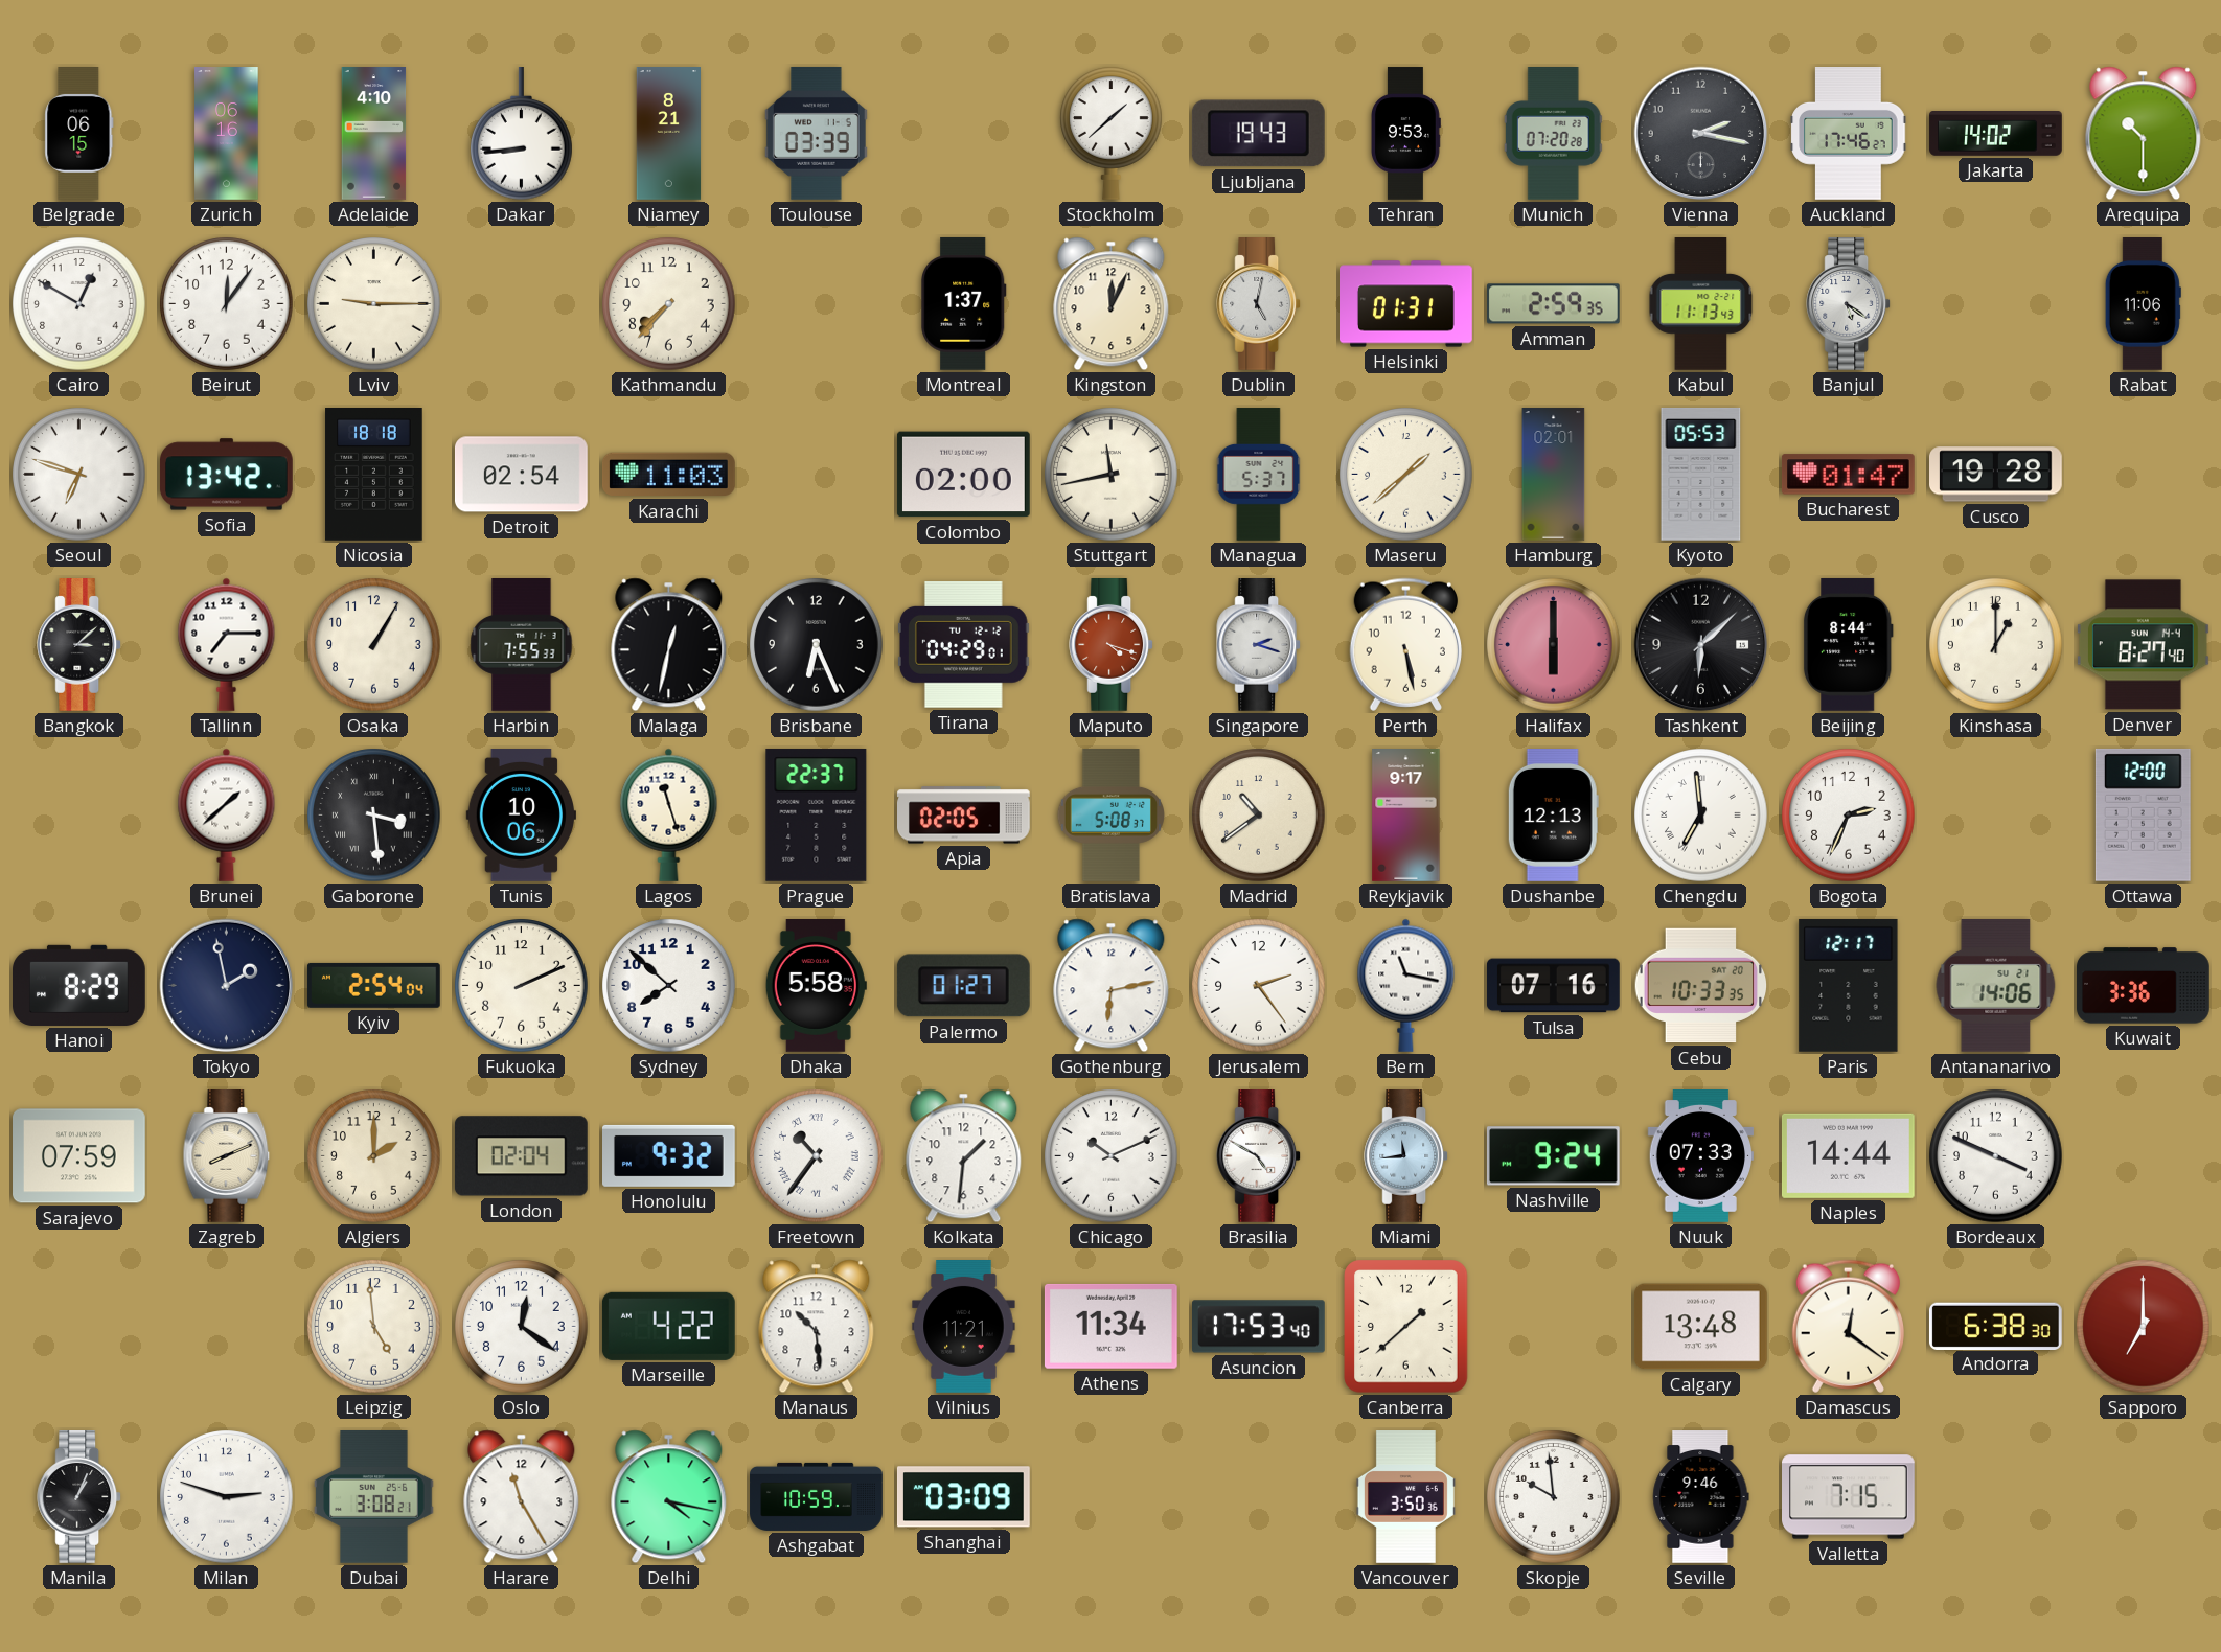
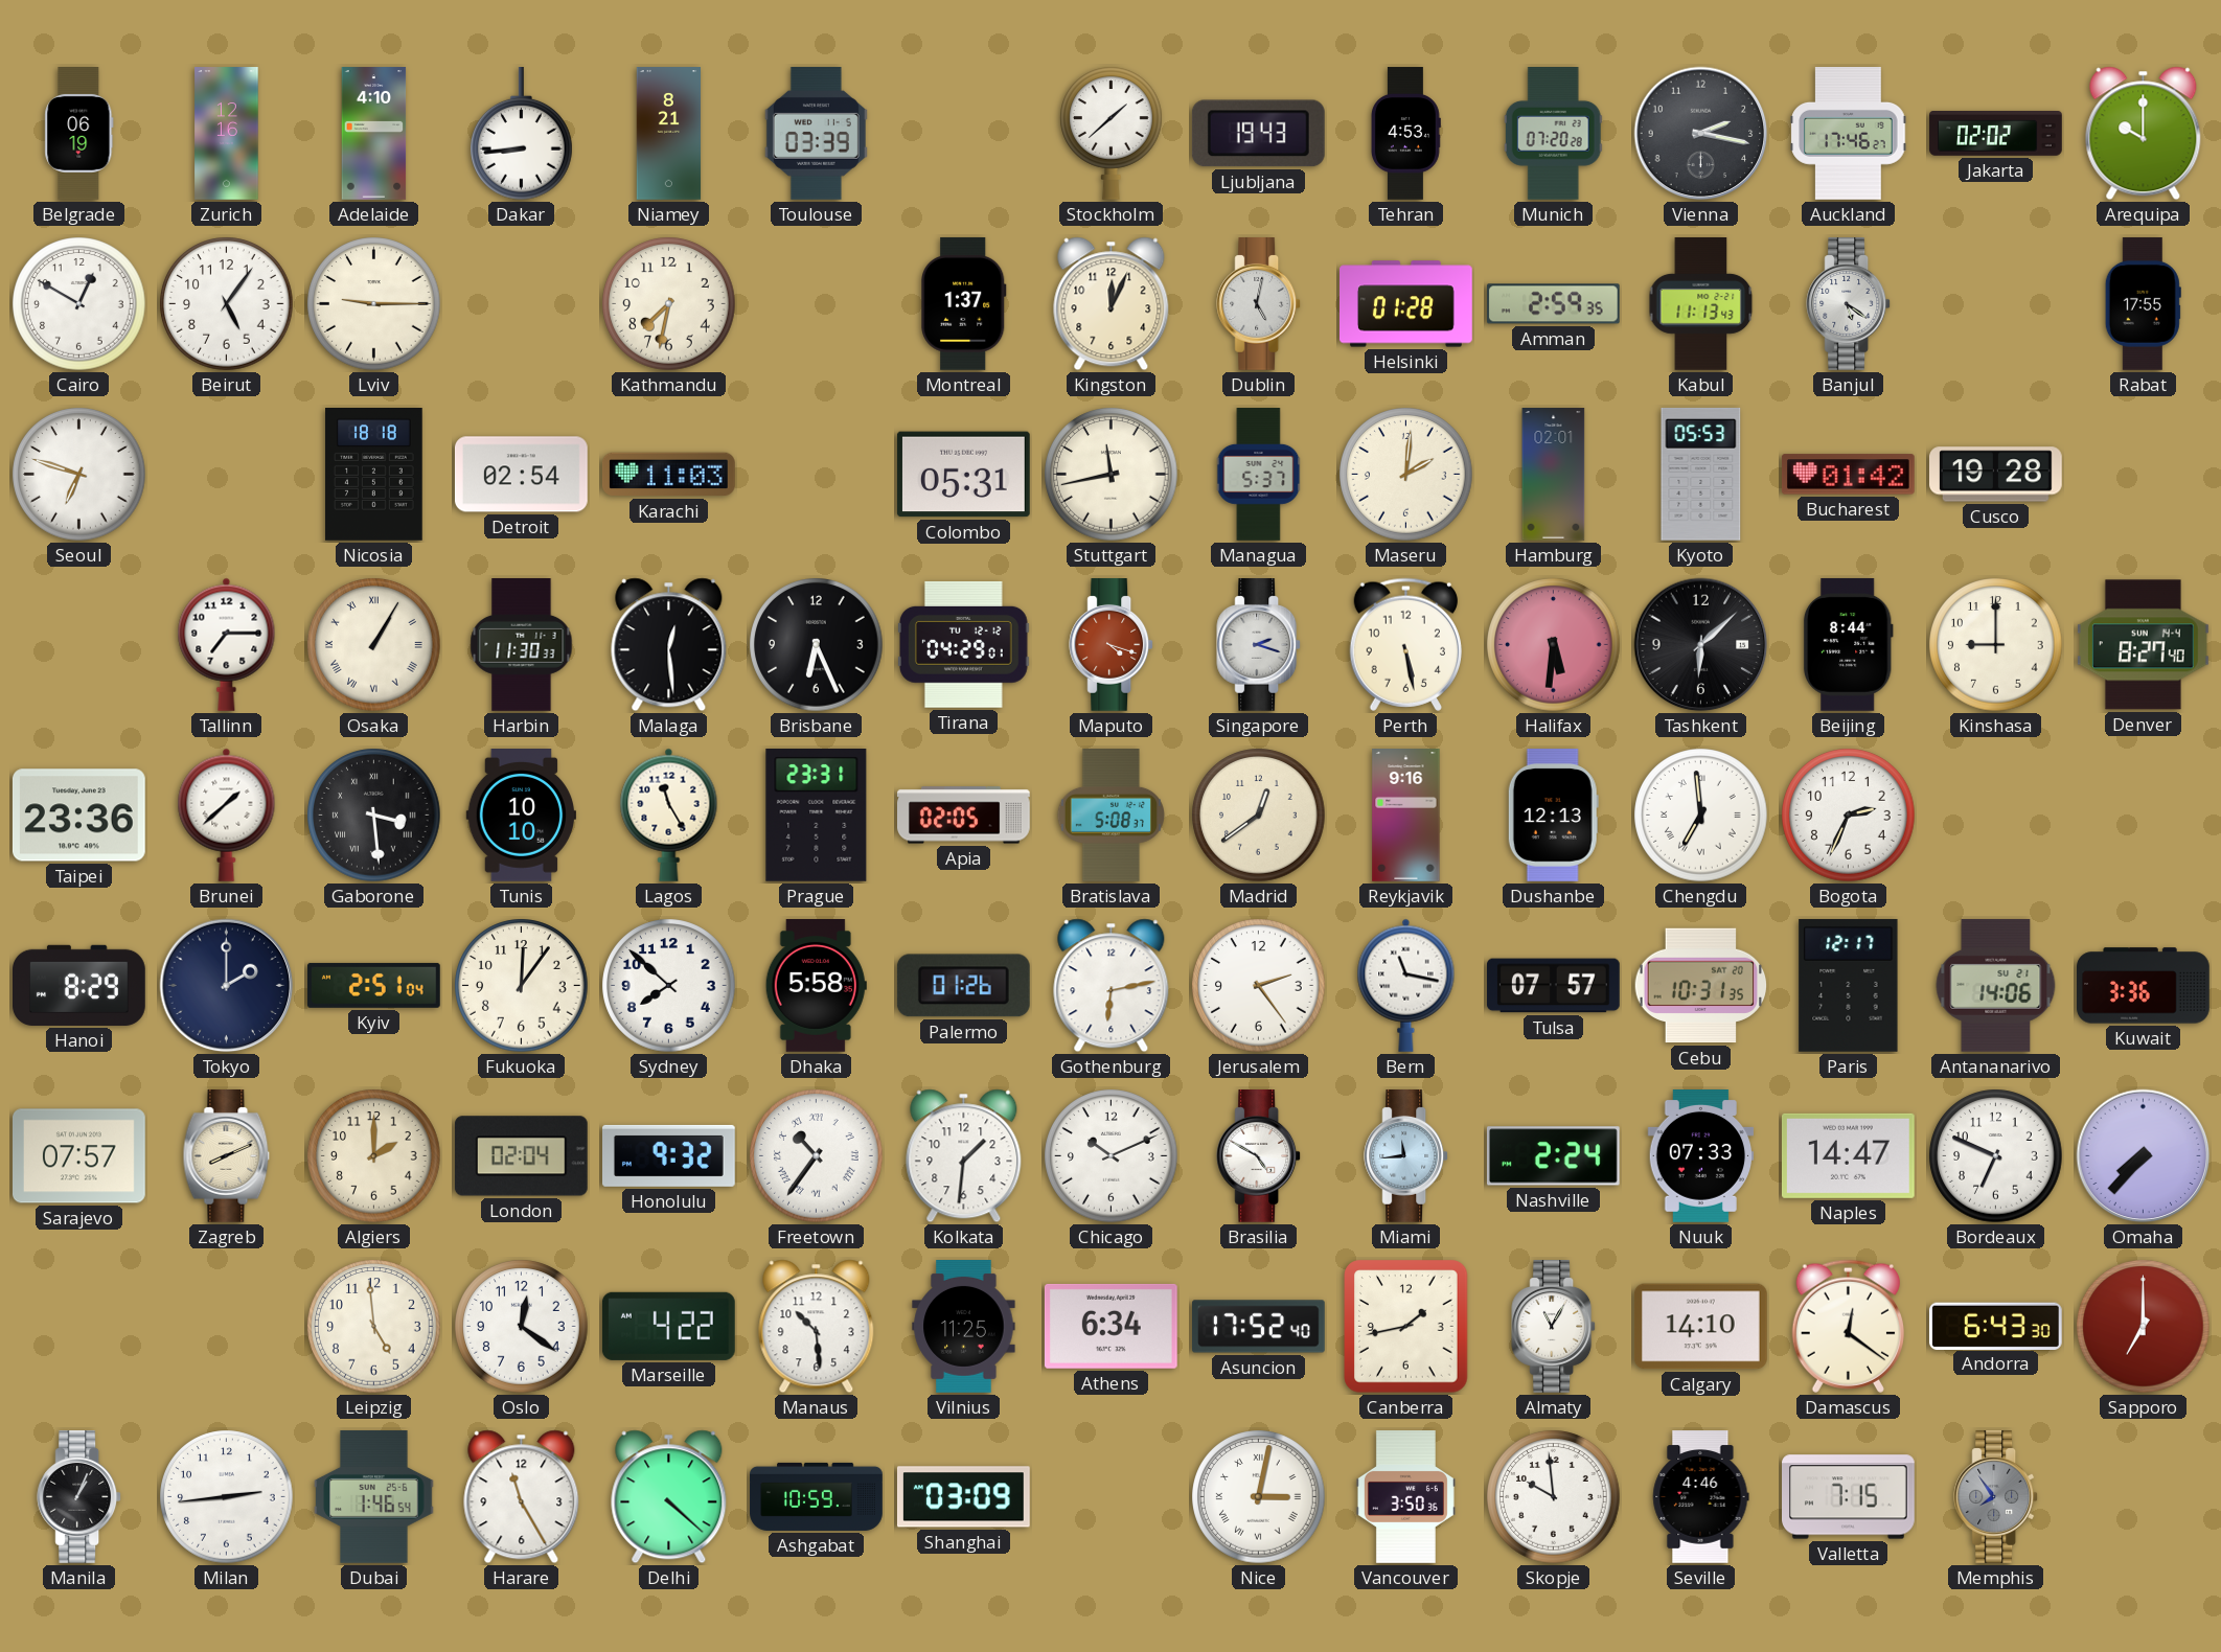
Belgrade: 06:15 -> 06:19 (79, 134)
Zurich: 06:16 -> 12:16 (227, 134)
Tehran: 9:53 -> 4:53 (1405, 134)
Jakarta: 14:02 -> 02:02 (1996, 134)
Arequipa: 10:30 -> 10:00 (2144, 134)
Beirut: 12:06 -> 5:06 (227, 304)
Kathmandu: 7:37 -> 7:32 (669, 304)
Helsinki: 01:31 -> 01:28 (1406, 304)
Rabat: 11:06 -> 17:55 (2143, 304)
Sofia: 13:42 -> none (226, 475)
Colombo: 02:00 -> 05:31 (963, 475)
Maseru: 1:38 -> 2:01 (1406, 475)
Bucharest: 01:47 -> 01:42 (1848, 475)
Bangkok: 3:08 -> none (79, 645)
Osaka numerals: Arabic -> Roman (374, 645)
Harbin: 7:55 -> 11:30 (522, 645)
Malaga: 12:32 -> 12:29 (669, 645)
Halifax: 6:00 -> 5:31 (1554, 645)
Kinshasa: 1:00 -> 9:00 (1996, 645)
Taipei: none -> 23:36 (78, 816)
Tunis: 10:06 -> 10:10 (521, 816)
Lagos: 11:27 -> 11:25 (669, 814)
Prague: 22:37 -> 23:31 (817, 814)
Madrid: 10:39 -> 12:39 (1259, 816)
Reykjavik: 9:17 -> 9:16 (1406, 816)
Ottawa: 12:00 -> none (2143, 814)
Tokyo: 1:58 -> 2:00 (227, 986)
Kyiv: 2:54 -> 2:51 (373, 985)
Fukuoka: 2:11 -> 12:06 (522, 986)
Palermo: 01:27 -> 01:26 (963, 986)
Tulsa: 07:16 -> 07:57 (1554, 986)
Cebu: 10:33 -> 10:31 (1701, 986)
Sarajevo: 07:59 -> 07:57 (79, 1156)
Nashville: 9:24 -> 2:24 (1553, 1156)
Naples: 14:44 -> 14:47 (1848, 1155)
Bordeaux: 3:49 -> 6:49 (1996, 1156)
Omaha: none -> 7:37 (2144, 1156)
Vilnius: 11:21 -> 11:25 (964, 1327)
Athens: 11:34 -> 6:34 (1110, 1326)
Asuncion: 17:53 -> 17:52 (1259, 1327)
Canberra: 1:38 -> 1:43 (1406, 1327)
Almaty: none -> 11:05 (1554, 1327)
Calgary: 13:48 -> 14:10 (1700, 1327)
Andorra: 6:38 -> 6:43 (1995, 1326)
Milan: 2:48 -> 2:44 (227, 1497)
Dubai: 3:08 -> 1:46 (374, 1497)
Delhi: 4:17 -> 4:22 (669, 1497)
Nice: none -> 3:02 (1259, 1497)
Seville: 9:46 -> 4:46 (1701, 1497)
Memphis: none -> 7:54 (1996, 1497)
